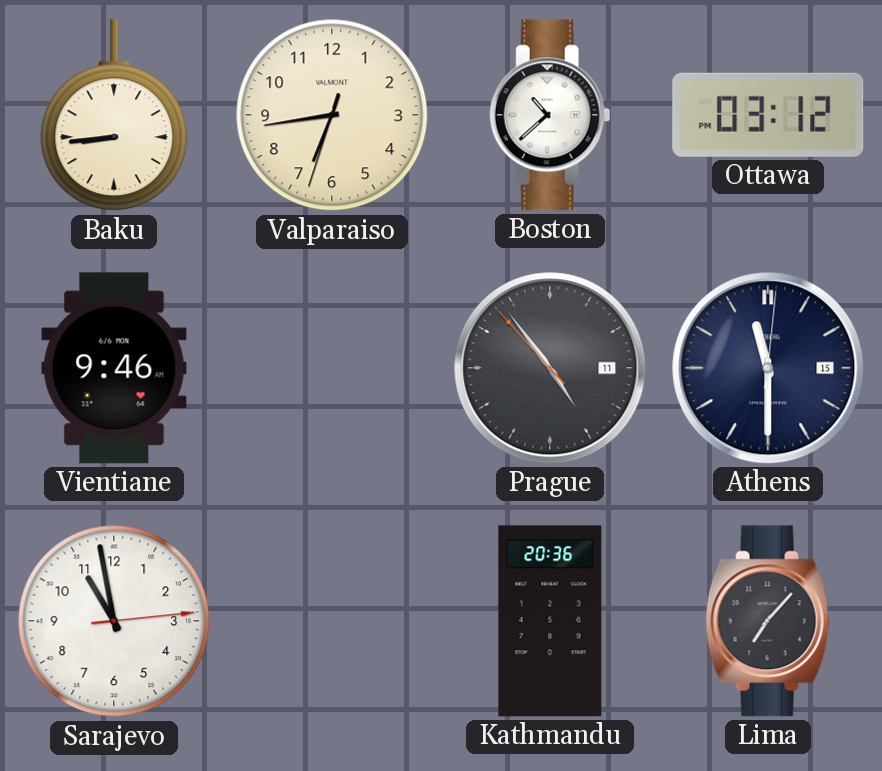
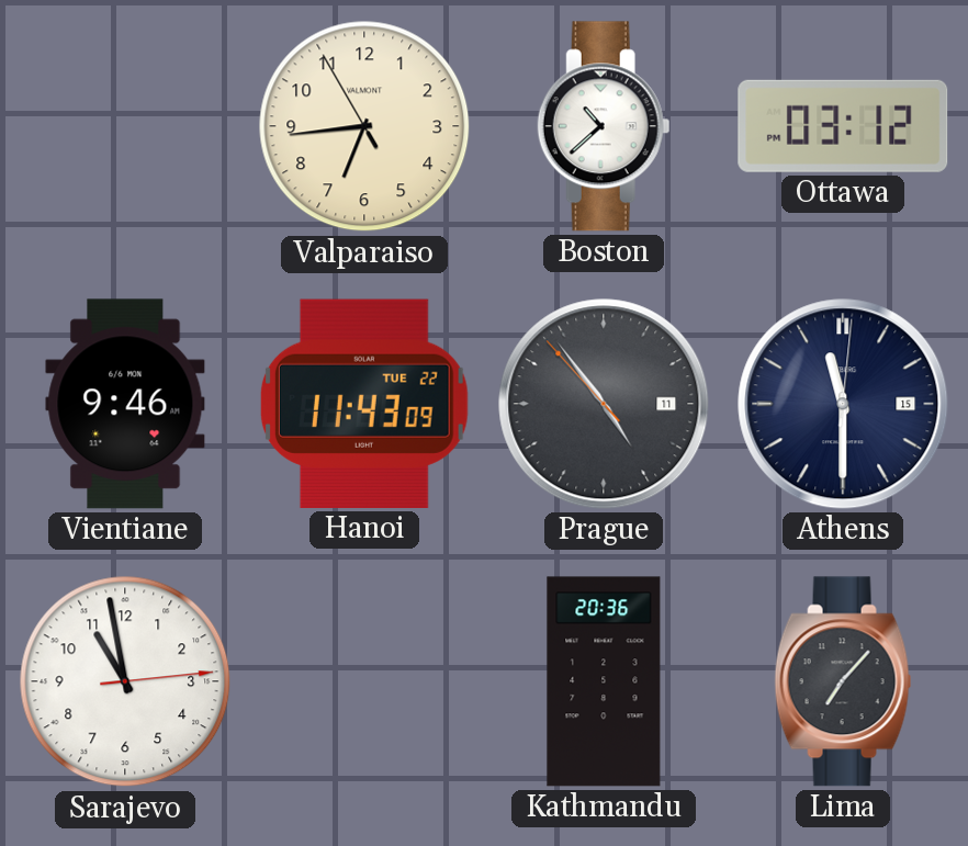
Baku: 8:44 -> none (114, 116)
Valparaiso: 6:43:33 -> 6:43:55 (364, 126)
Hanoi: none -> 11:43 (364, 404)
